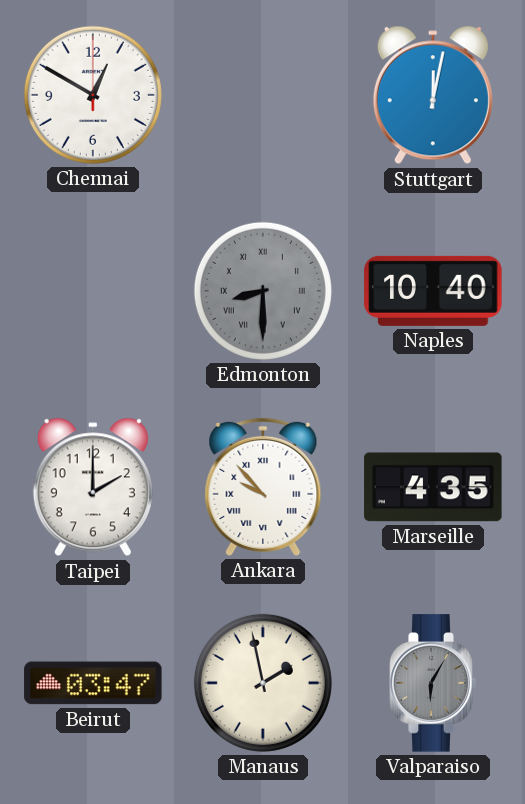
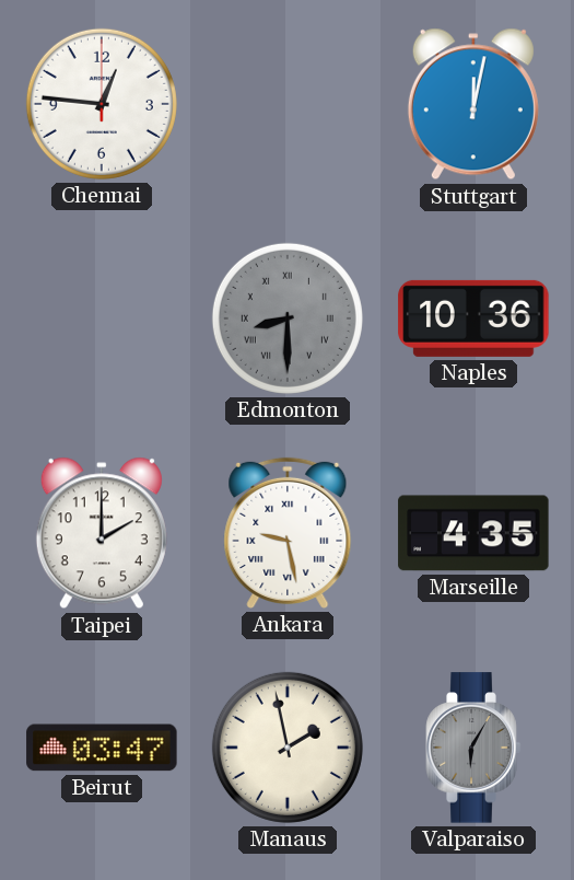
Chennai: 12:50 -> 12:46 (102, 104)
Naples: 10:40 -> 10:36 (473, 319)
Ankara: 9:53 -> 9:28 (288, 533)
